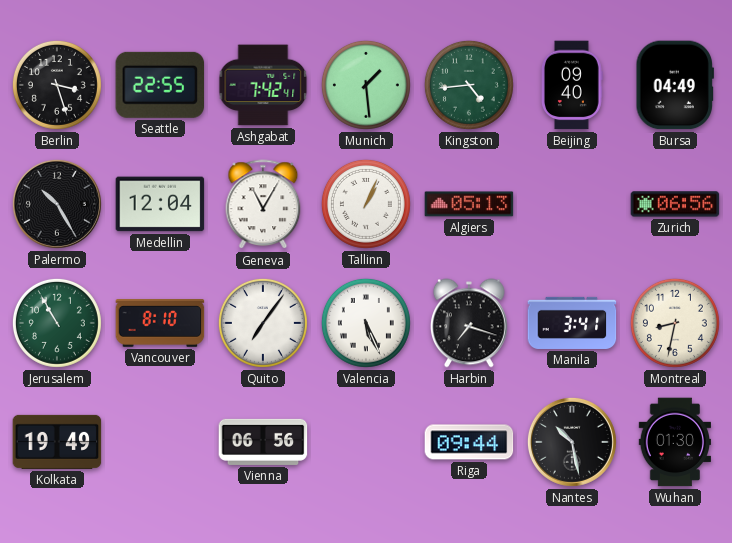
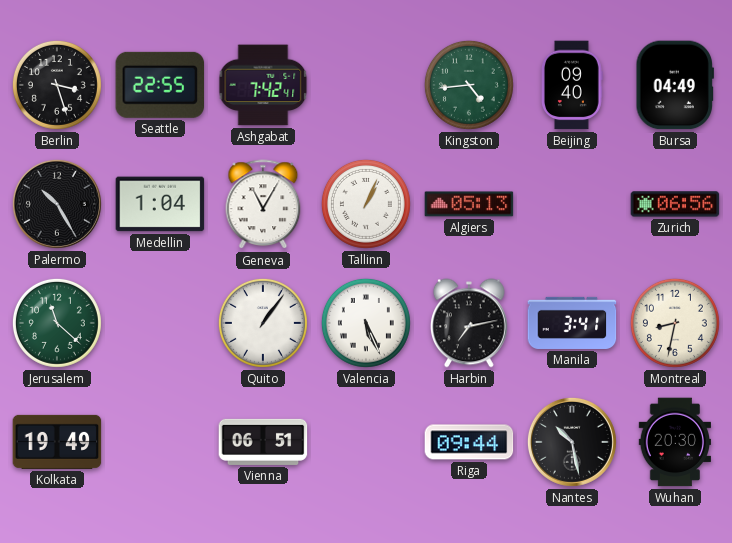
Munich: 1:29 -> none (366, 85)
Medellin: 12:04 -> 1:04 (160, 204)
Jerusalem: 10:55 -> 11:22 (57, 323)
Vancouver: 8:10 -> none (160, 324)
Quito: 7:06 -> 1:06 (263, 323)
Harbin: 7:18 -> 7:13 (469, 323)
Vienna: 06:56 -> 06:51 (263, 442)
Wuhan: 01:30 -> 20:30 (674, 442)
